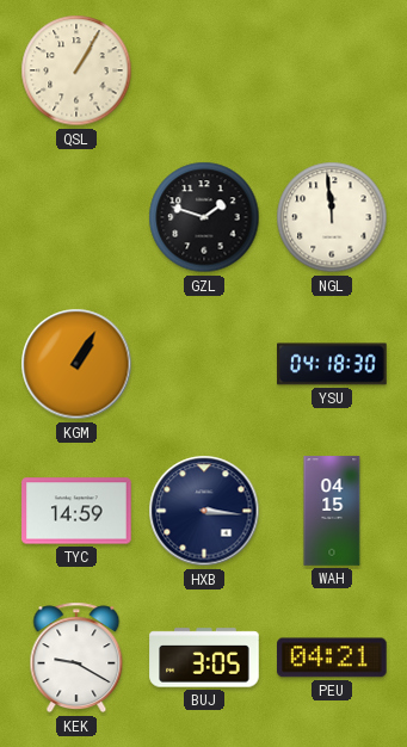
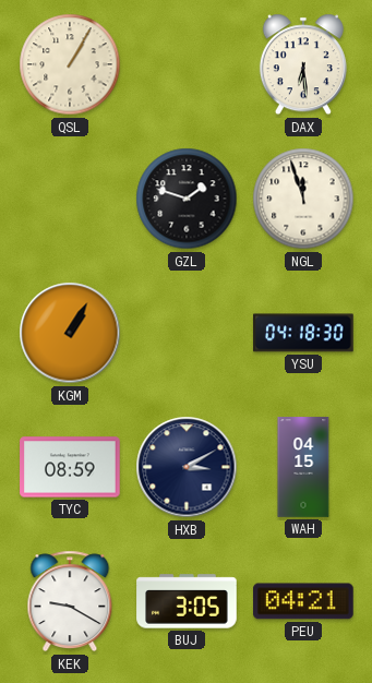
DAX: none -> 6:29 (303, 64)
NGL: 11:59 -> 11:57 (303, 199)
TYC: 14:59 -> 08:59 (70, 467)
HXB: 3:16 -> 3:10 (187, 467)
